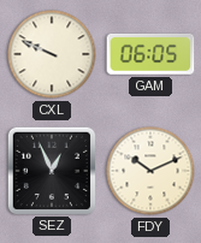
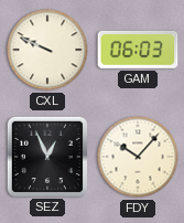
GAM: 06:05 -> 06:03 (138, 50)
FDY: 10:11 -> 10:07 (138, 157)
